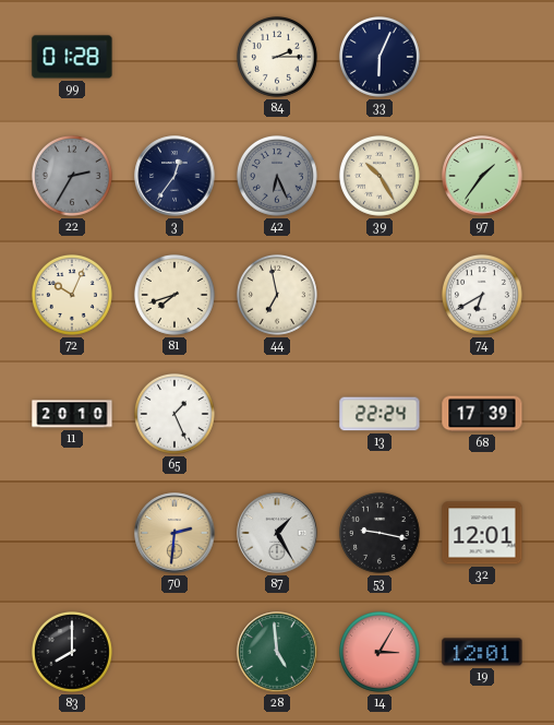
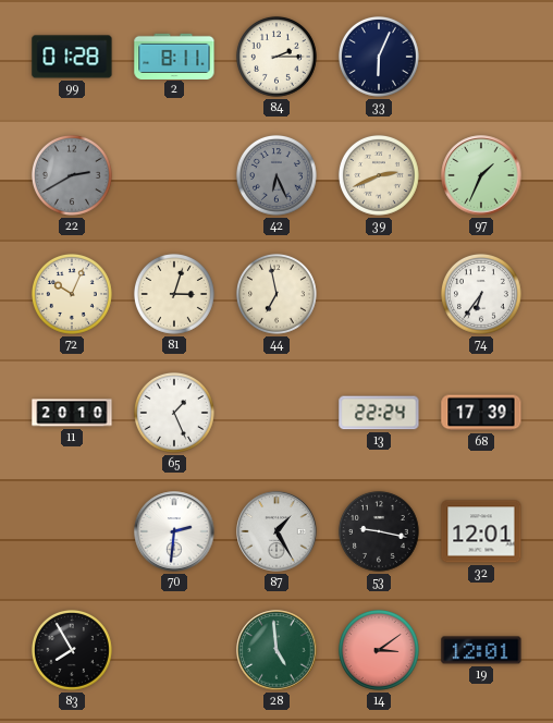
2: none -> 8:11 (174, 56)
22: 2:35 -> 2:40 (72, 175)
3: 12:36 -> none (174, 176)
39: 10:25 -> 2:41 (379, 175)
97: 1:36 -> 1:34 (481, 175)
81: 7:42 -> 3:03 (174, 294)
74: 6:40 -> 6:36 (481, 294)
70 dial: champagne -> white (174, 531)
83: 8:00 -> 7:55 (72, 650)
14: 3:05 -> 3:09 (379, 650)
